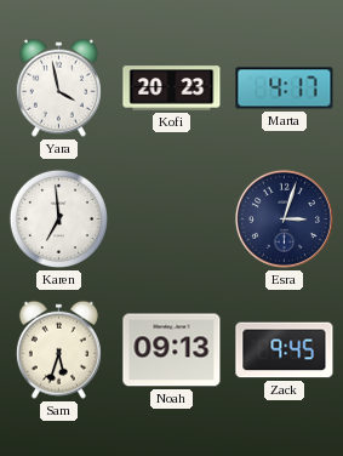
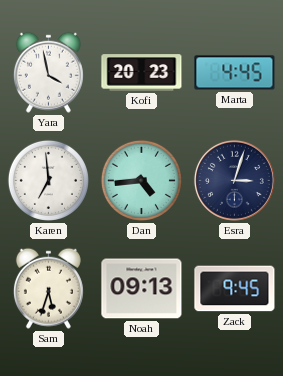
Marta: 4:17 -> 4:45 (235, 73)
Dan: none -> 4:44 (141, 180)
